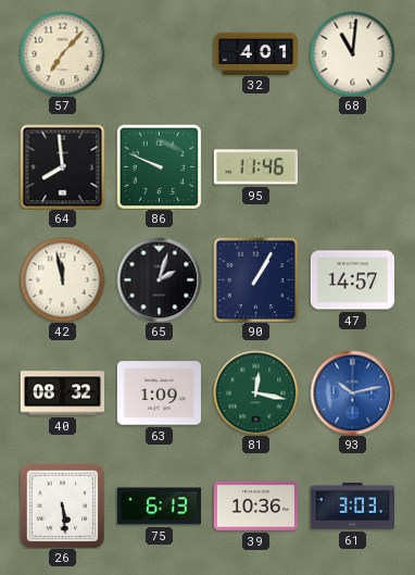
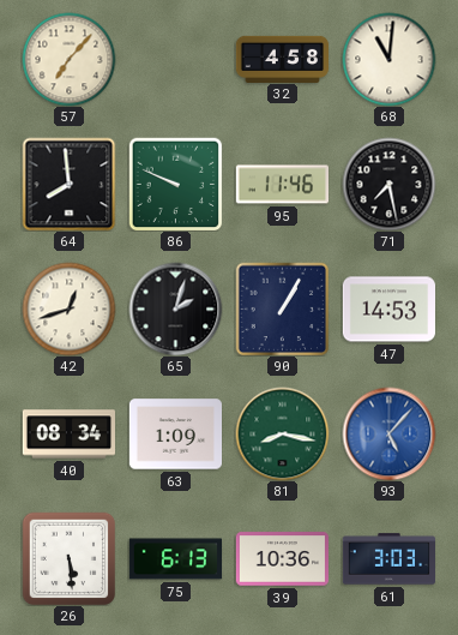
32: 4:01 -> 4:58 (282, 59)
71: none -> 7:28 (388, 184)
42: 11:58 -> 12:42 (68, 308)
47: 14:57 -> 14:53 (388, 310)
40: 08:32 -> 08:34 (68, 435)
81: 12:17 -> 8:17 (282, 433)
93: 10:13 -> 5:07 (388, 433)
